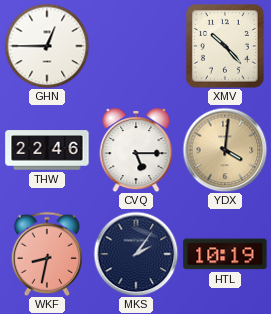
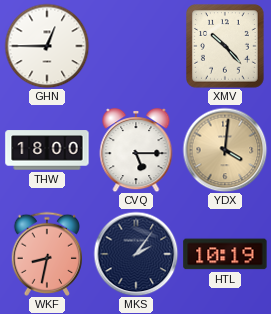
THW: 22:46 -> 18:00 (47, 150)
